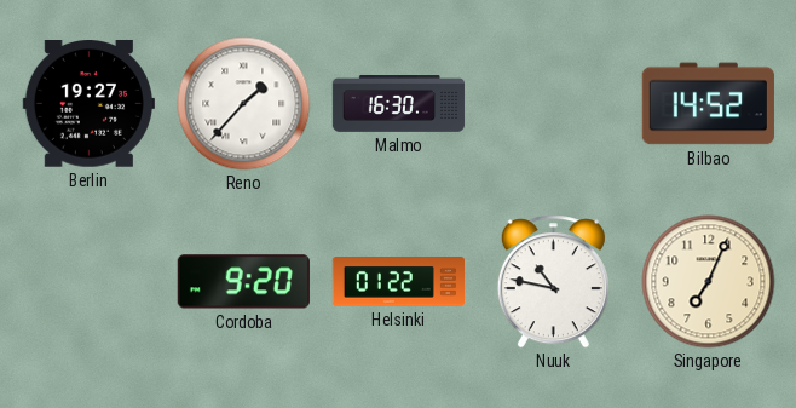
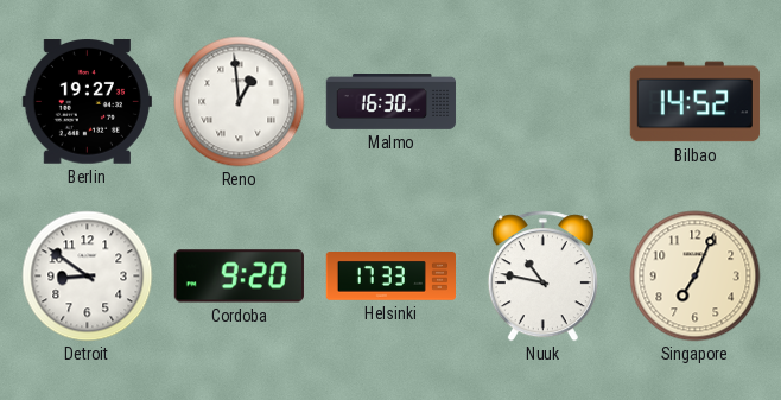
Reno: 1:37 -> 12:59 (240, 102)
Detroit: none -> 8:51 (88, 277)
Helsinki: 01:22 -> 17:33 (390, 277)
